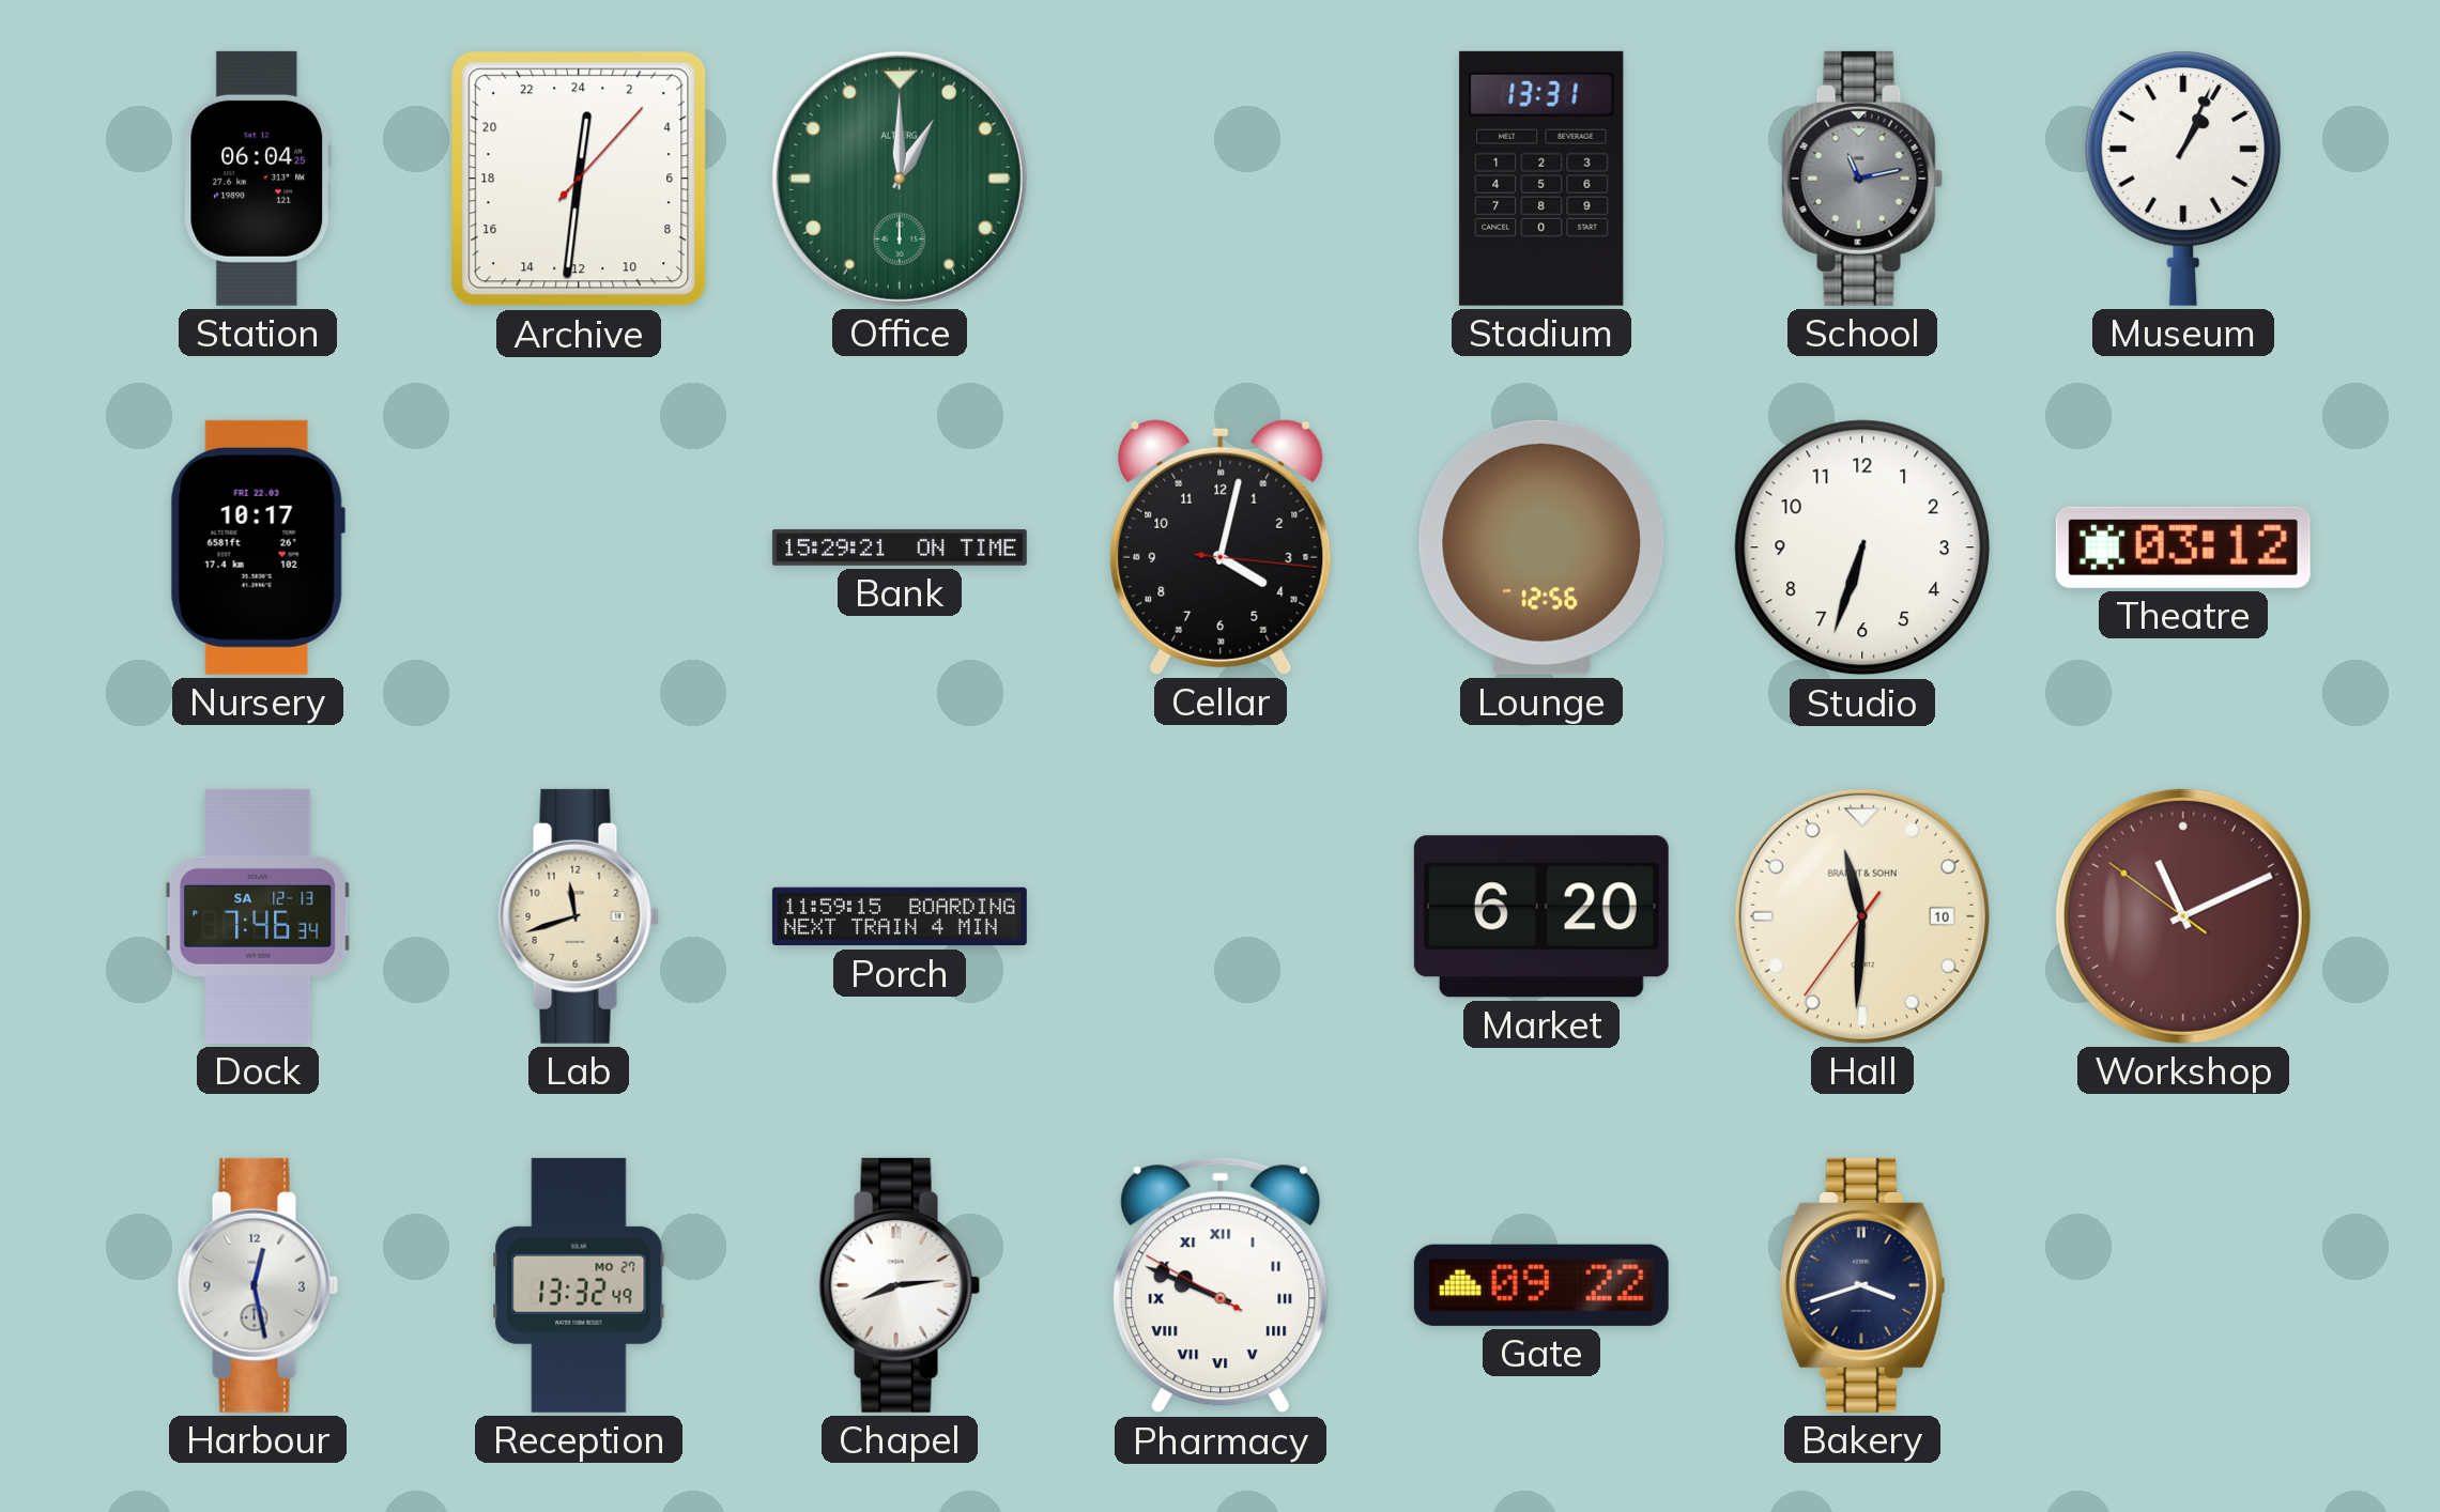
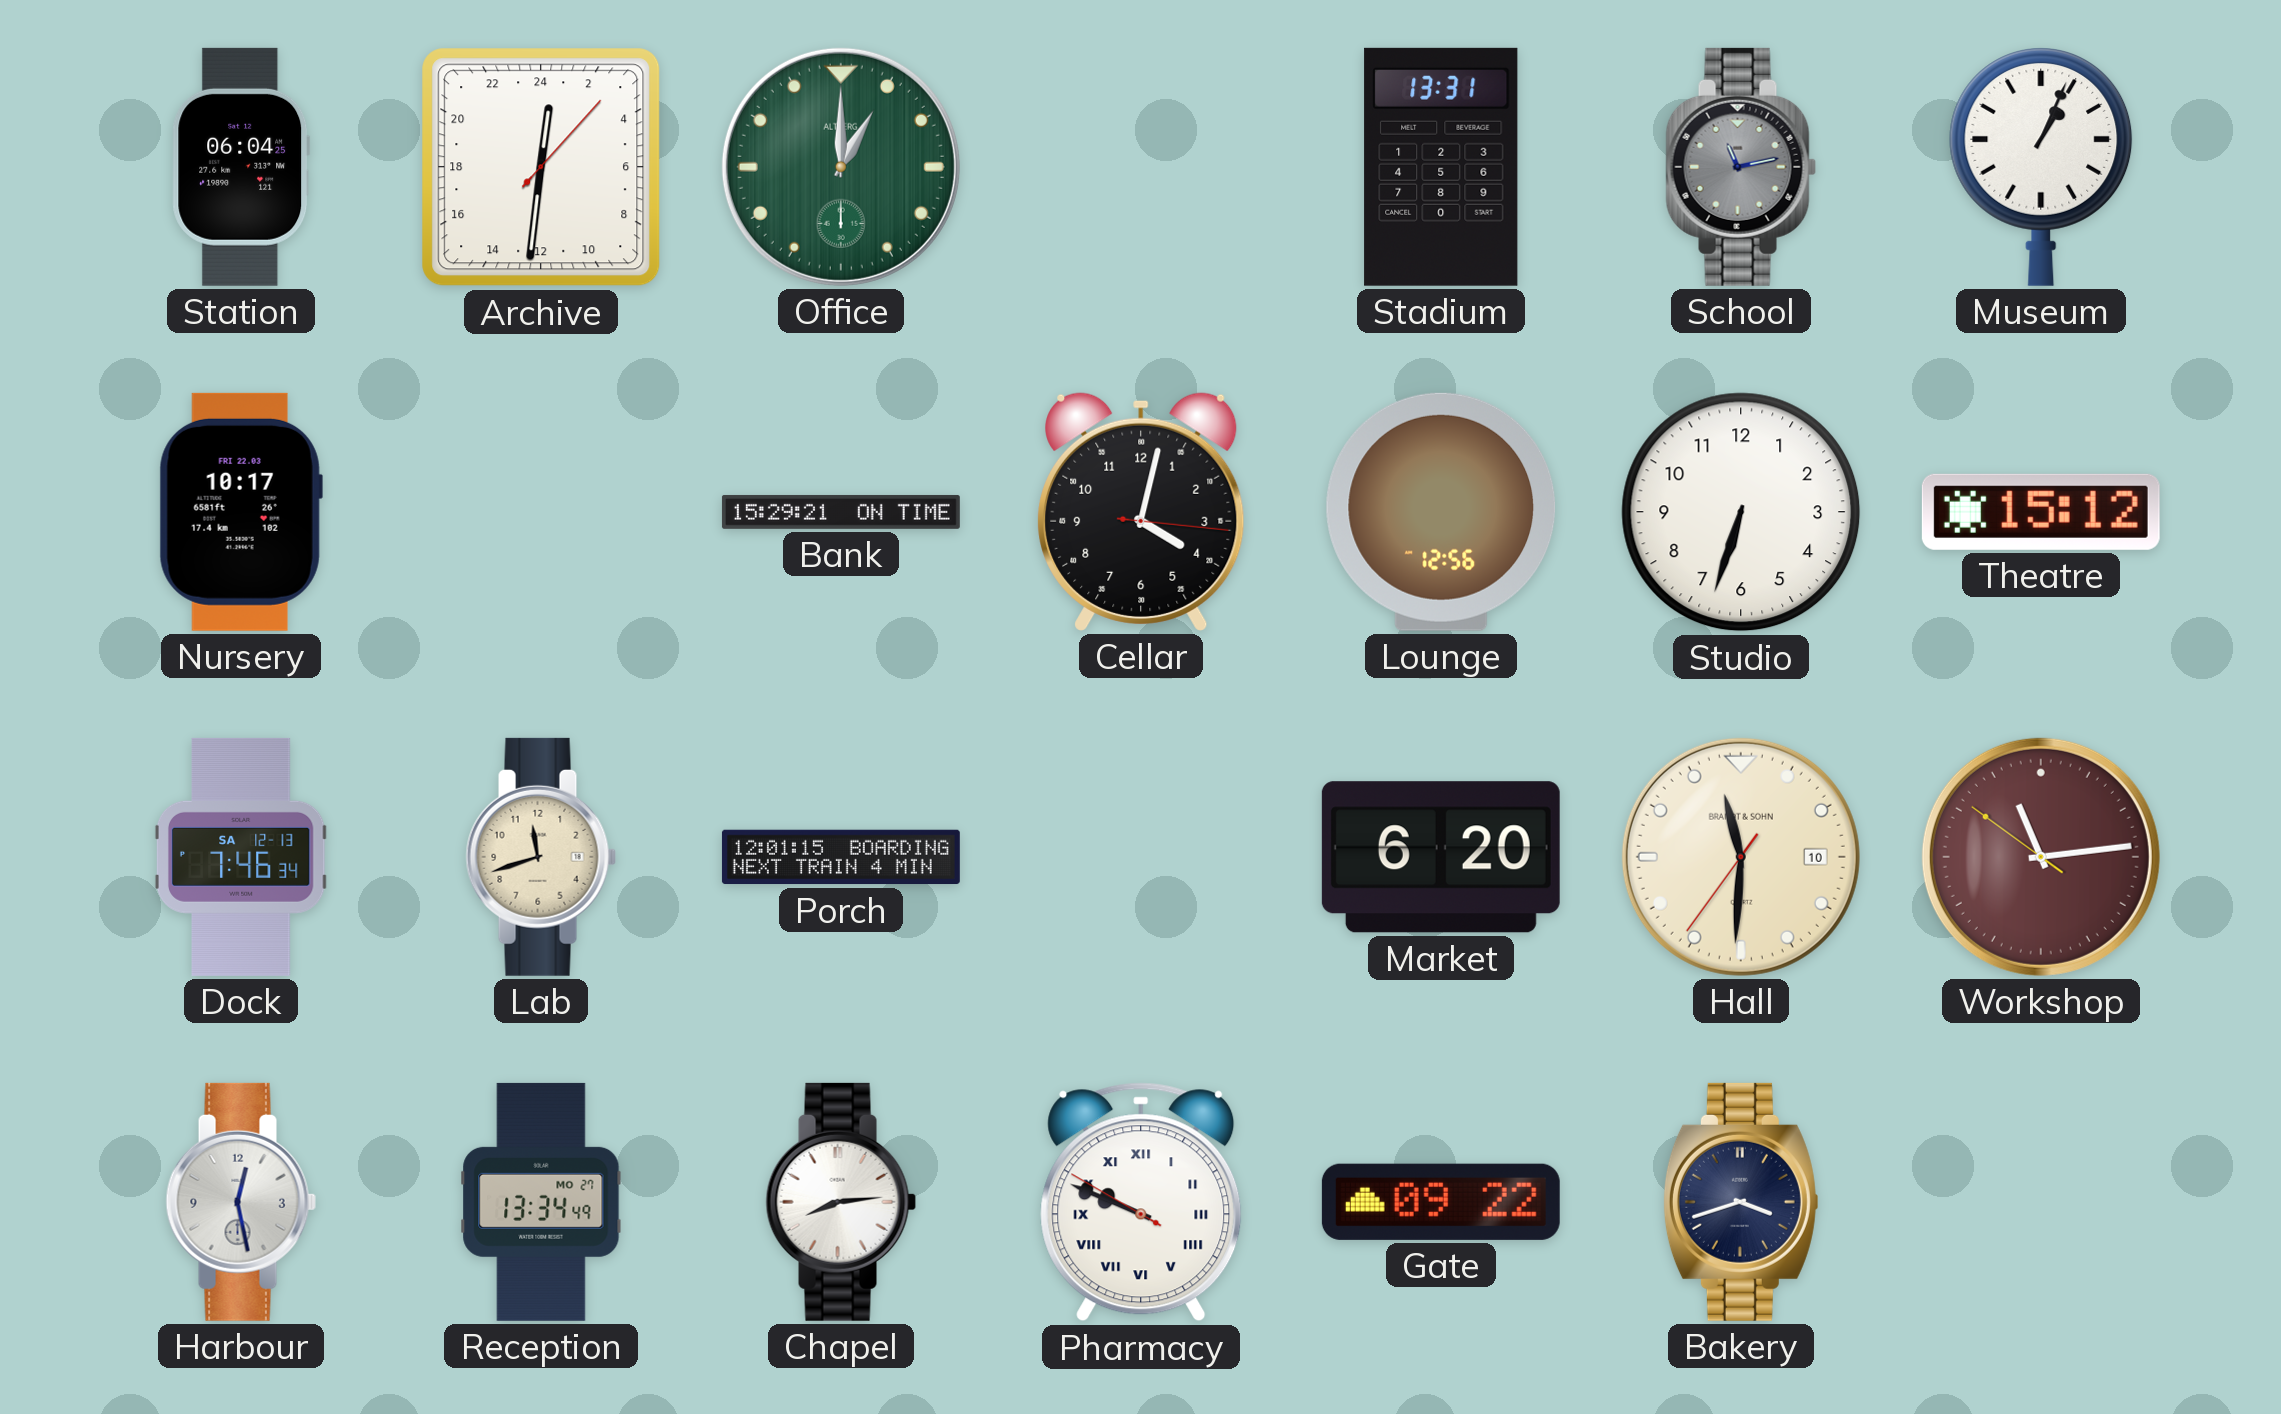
Theatre: 03:12 -> 15:12 (2041, 512)
Porch: 11:59 -> 12:01 (841, 857)
Workshop: 11:10 -> 11:13 (2041, 857)
Reception: 13:32 -> 13:34 (541, 1202)
